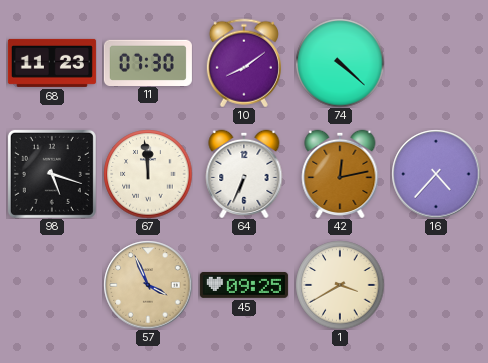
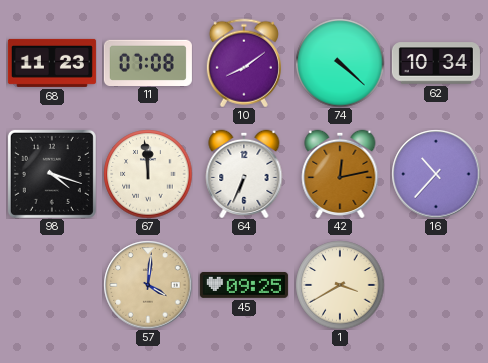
11: 07:30 -> 07:08 (148, 62)
62: none -> 10:34 (436, 63)
98: 5:18 -> 4:18 (52, 174)
16: 4:37 -> 10:37 (436, 174)
57: 3:56 -> 4:01 (148, 285)
